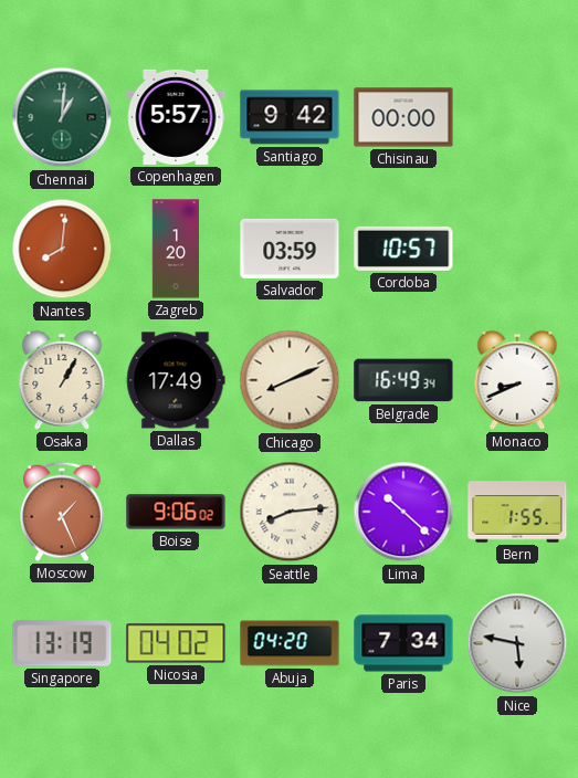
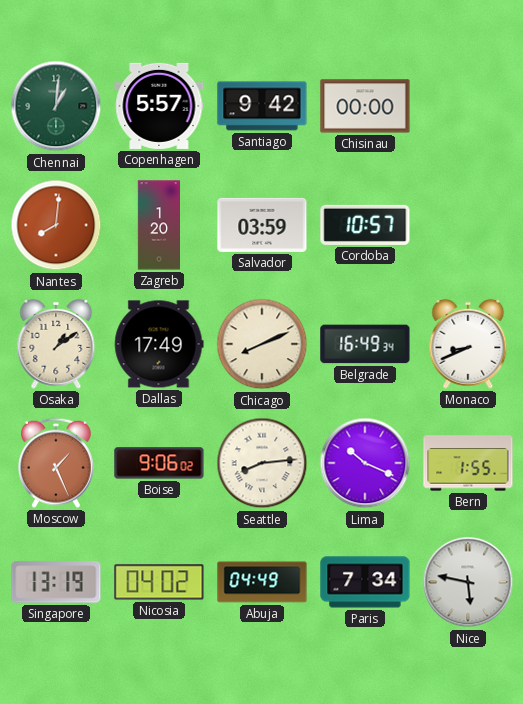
Osaka: 1:05 -> 1:09 (56, 344)
Lima: 10:22 -> 10:19 (365, 463)
Abuja: 04:20 -> 04:49 (262, 582)
